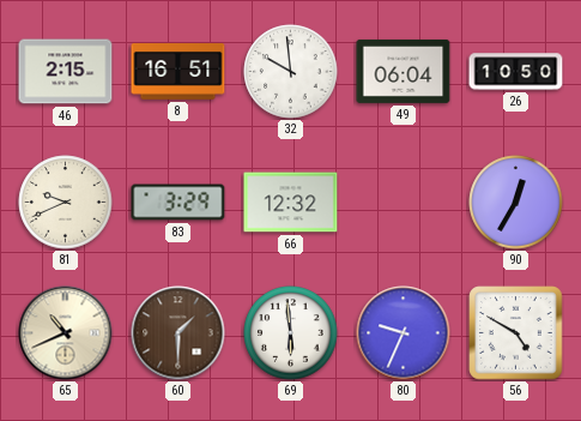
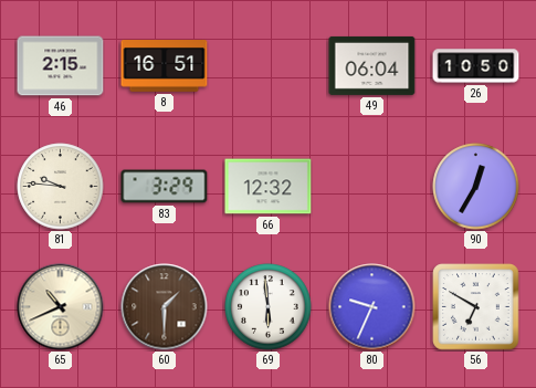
32: 9:59 -> none (291, 72)
81: 9:41 -> 9:46 (61, 187)
56: 4:50 -> 6:50 (476, 307)
